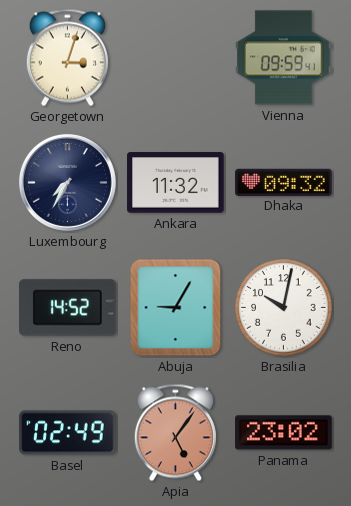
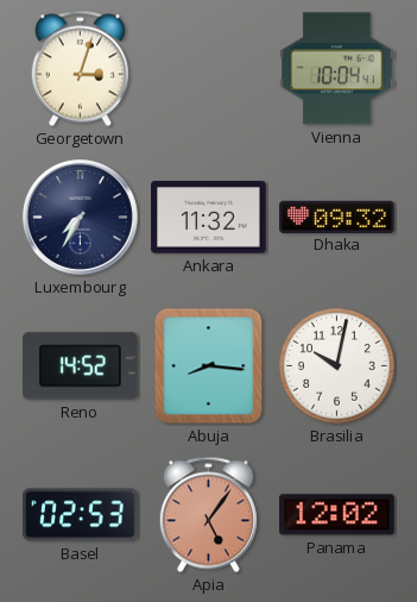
Vienna: 09:59 -> 10:04 (337, 69)
Abuja: 9:05 -> 8:16 (209, 366)
Basel: 02:49 -> 02:53 (81, 515)
Panama: 23:02 -> 12:02 (337, 515)
